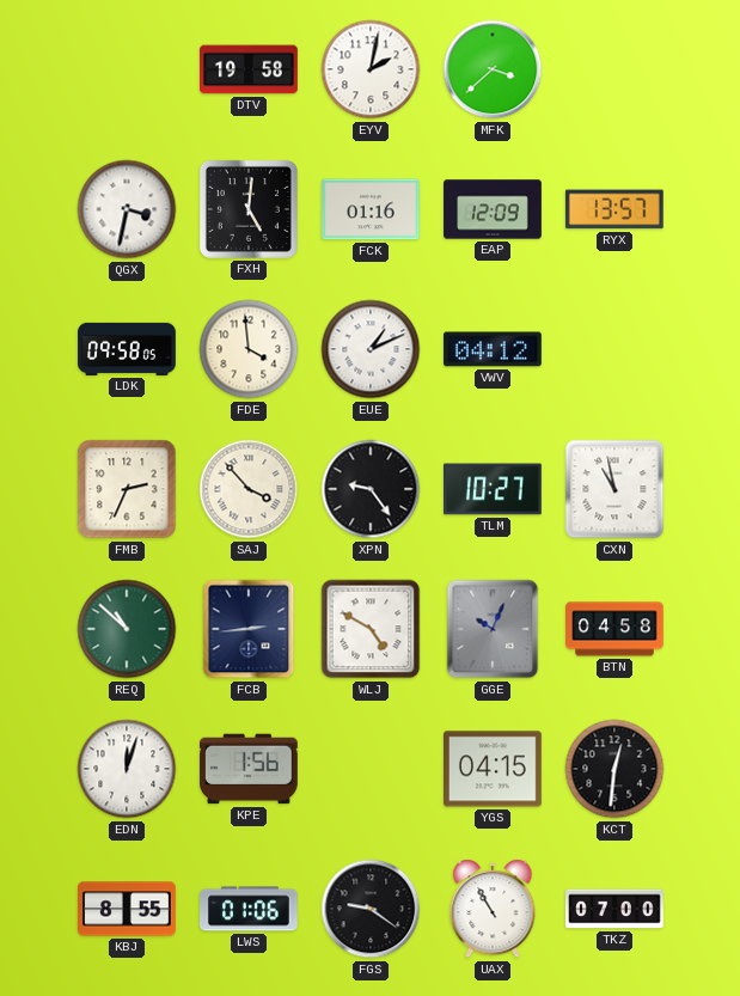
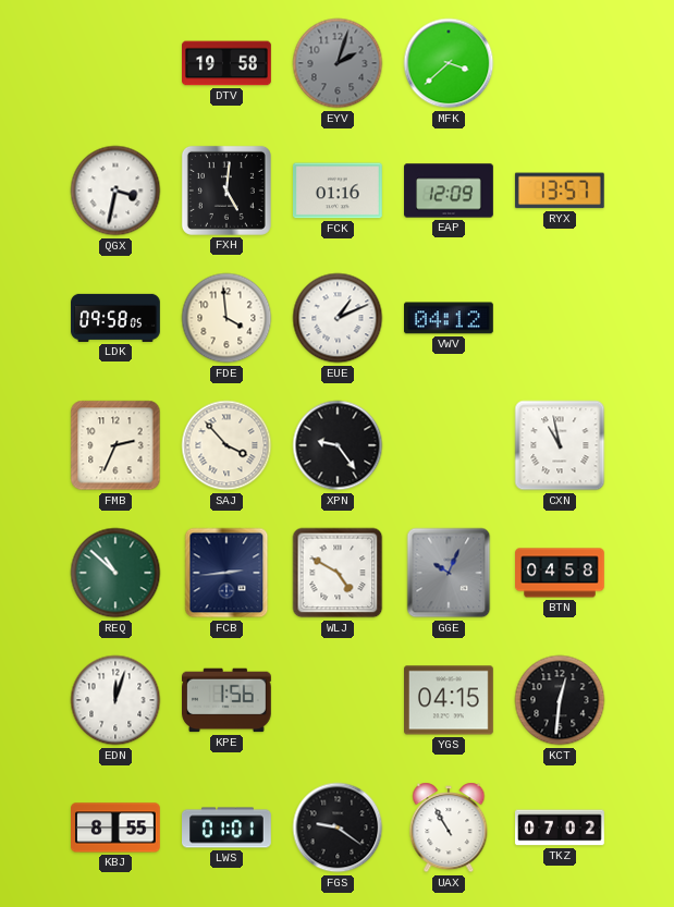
EYV: 2:02 -> 2:03 (338, 63)
EYV dial: white -> grey (338, 63)
TLM: 10:27 -> none (494, 489)
LWS: 01:06 -> 01:01 (228, 828)
TKZ: 07:00 -> 07:02 (561, 828)
